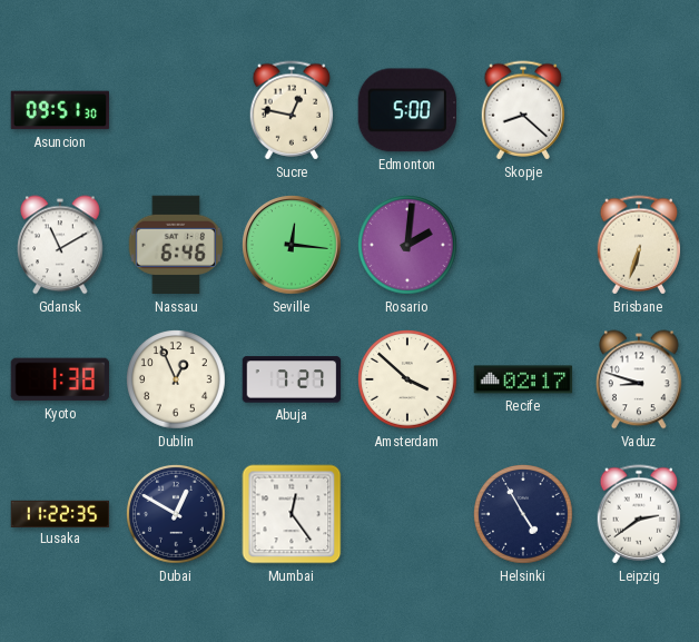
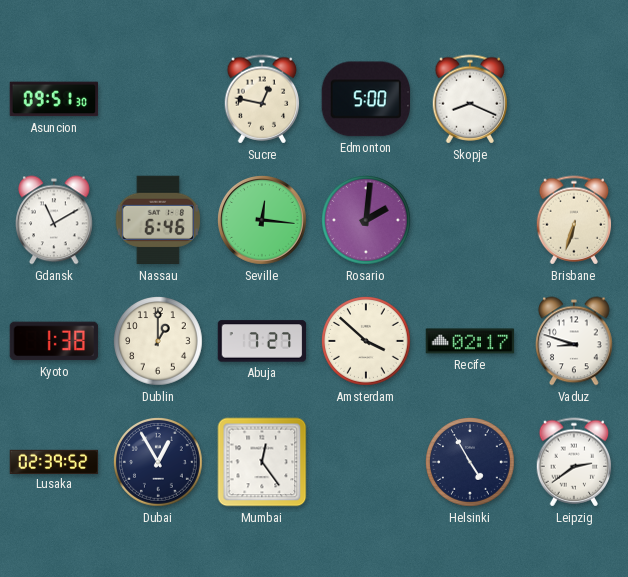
Skopje: 8:22 -> 8:19 (470, 99)
Dublin: 12:56 -> 1:00 (159, 342)
Lusaka: 11:22 -> 02:39 (54, 461)
Dubai: 12:50 -> 12:55 (159, 463)
